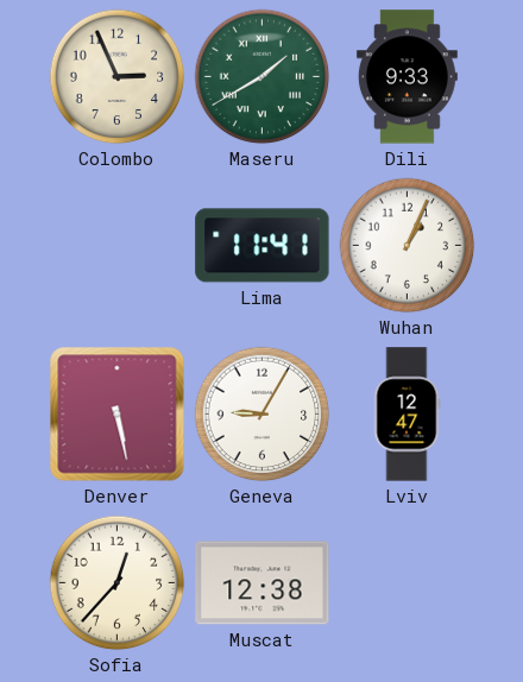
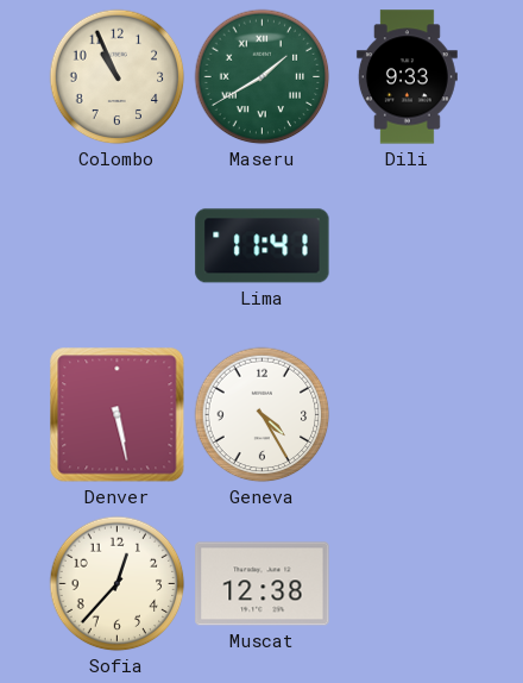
Colombo: 2:56 -> 10:56 (118, 77)
Wuhan: 1:04 -> none (408, 246)
Geneva: 9:05 -> 4:25 (263, 415)
Lviv: 12:47 -> none (407, 415)
